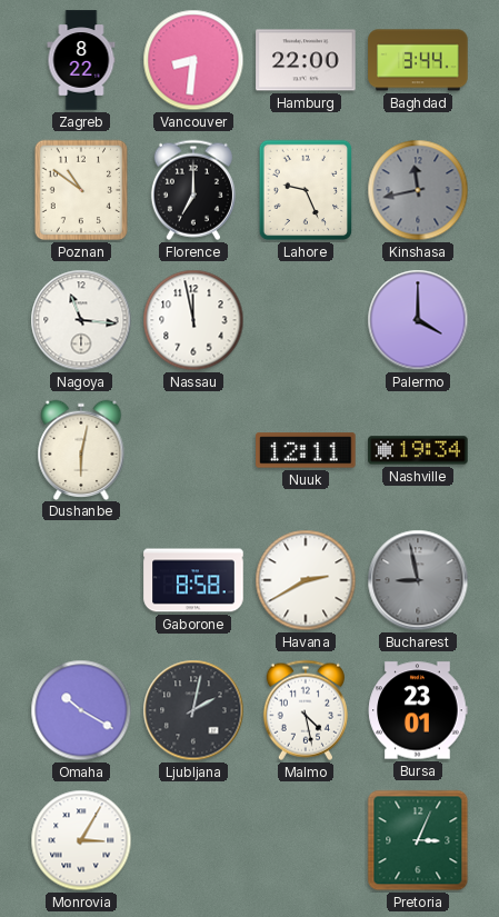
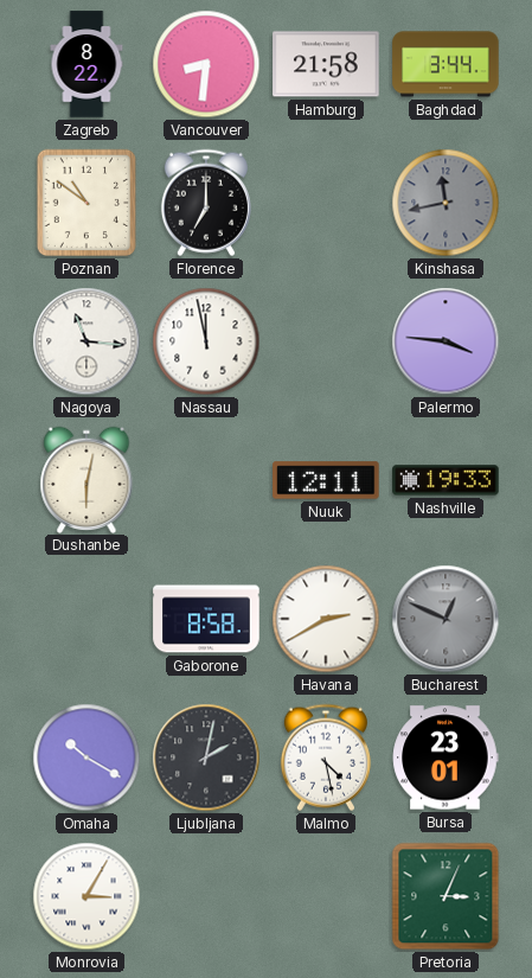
Hamburg: 22:00 -> 21:58 (326, 64)
Lahore: 9:26 -> none (306, 190)
Palermo: 4:00 -> 3:46 (446, 341)
Nashville: 19:34 -> 19:33 (446, 480)
Bucharest: 8:58 -> 12:49 (446, 619)
